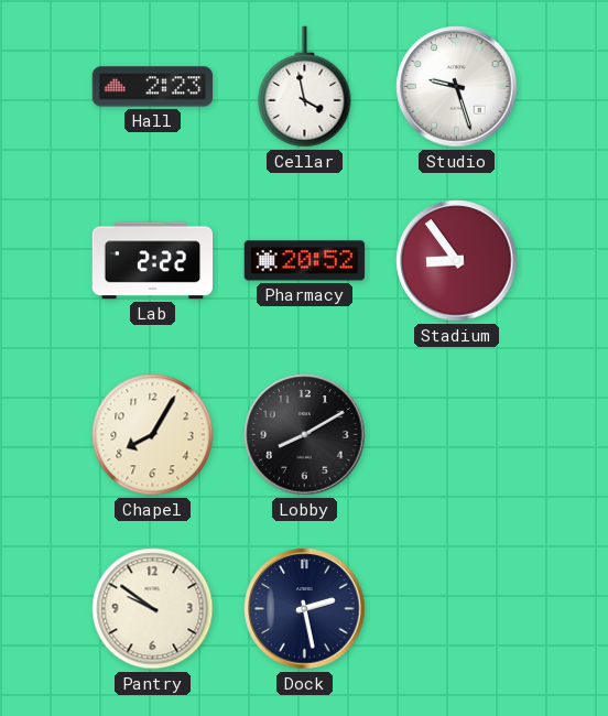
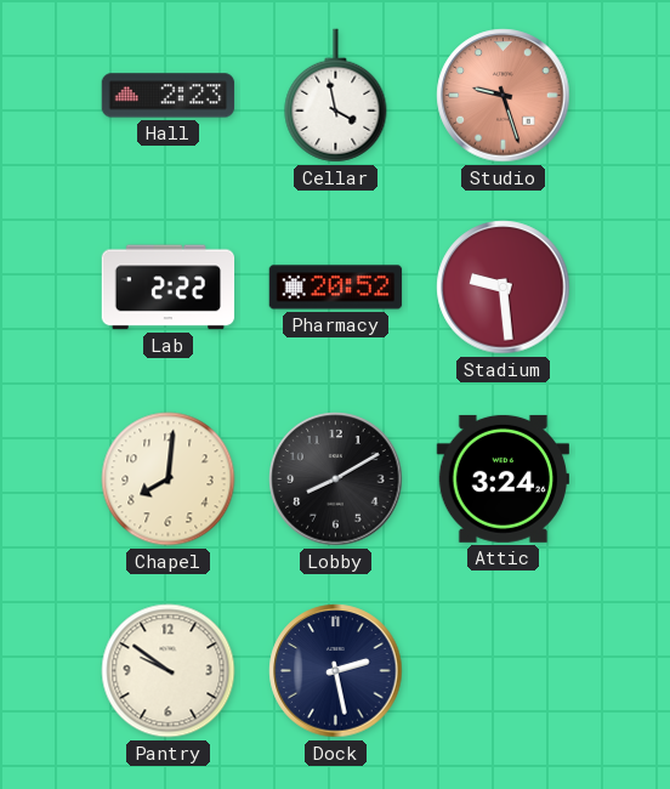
Studio dial: white -> salmon (504, 96)
Stadium: 8:54 -> 9:29 (504, 288)
Chapel: 8:05 -> 8:01 (169, 479)
Attic: none -> 3:24 (502, 478)
